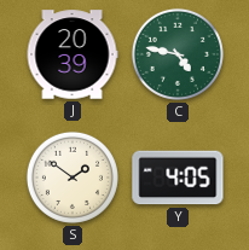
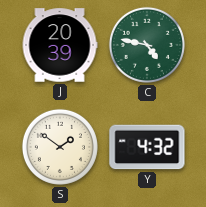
Y: 4:05 -> 4:32 (147, 147)
